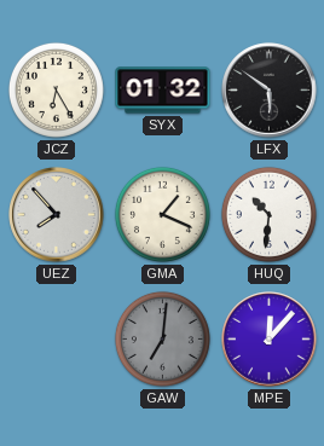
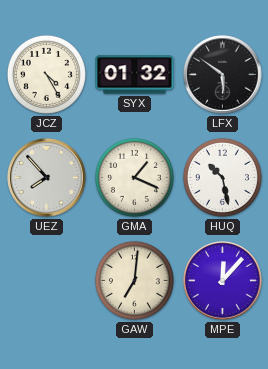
JCZ: 6:25 -> 4:25 (46, 74)
HUQ: 10:31 -> 10:28 (222, 177)
GAW dial: grey -> cream (134, 280)
